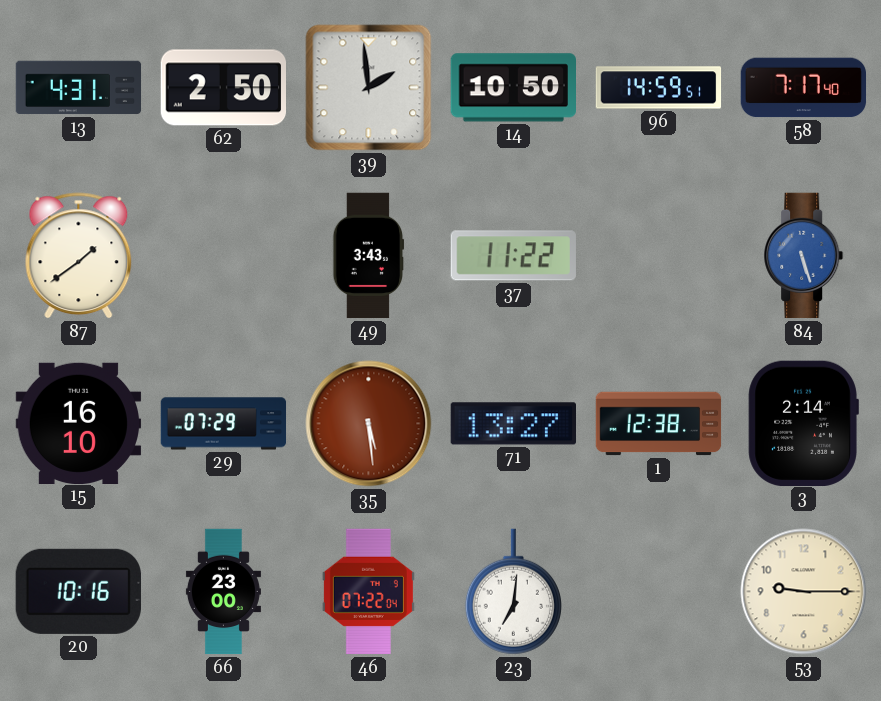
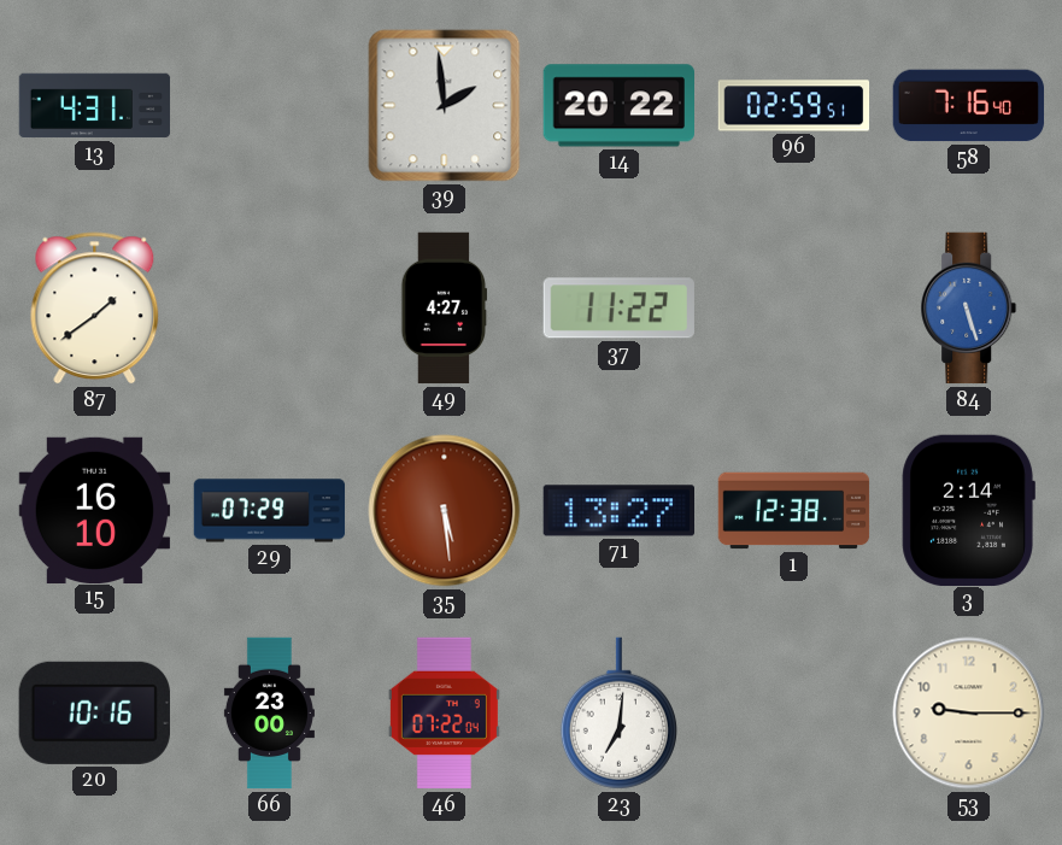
62: 2:50 -> none (223, 88)
14: 10:50 -> 20:22 (618, 106)
96: 14:59 -> 02:59 (794, 106)
58: 7:17 -> 7:16 (969, 106)
49: 3:43 -> 4:27 (445, 309)
